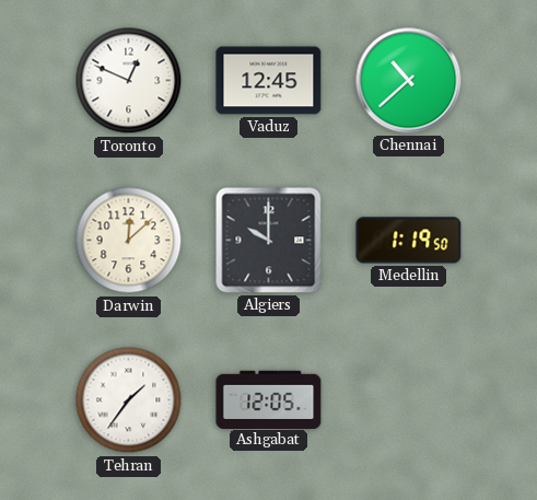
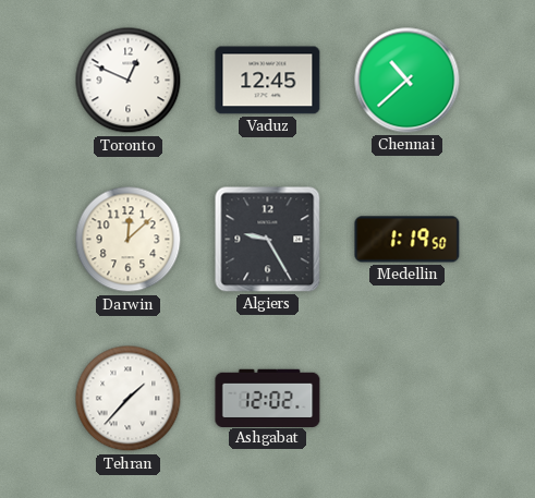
Algiers: 10:00 -> 9:25 (268, 240)
Tehran: 1:36 -> 1:37 (129, 399)
Ashgabat: 12:05 -> 12:02 (268, 398)
